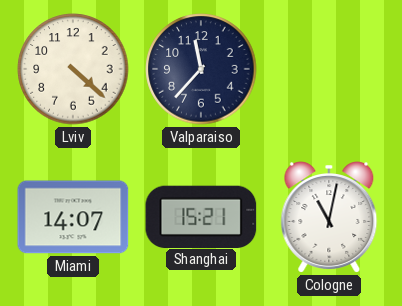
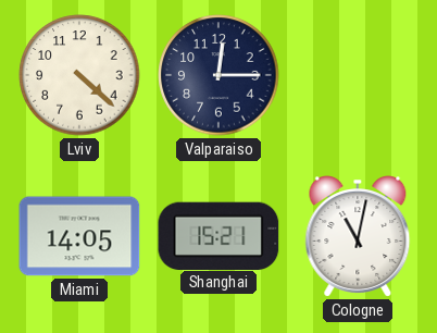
Valparaiso: 11:37 -> 12:15 (218, 75)
Miami: 14:07 -> 14:05 (79, 236)
